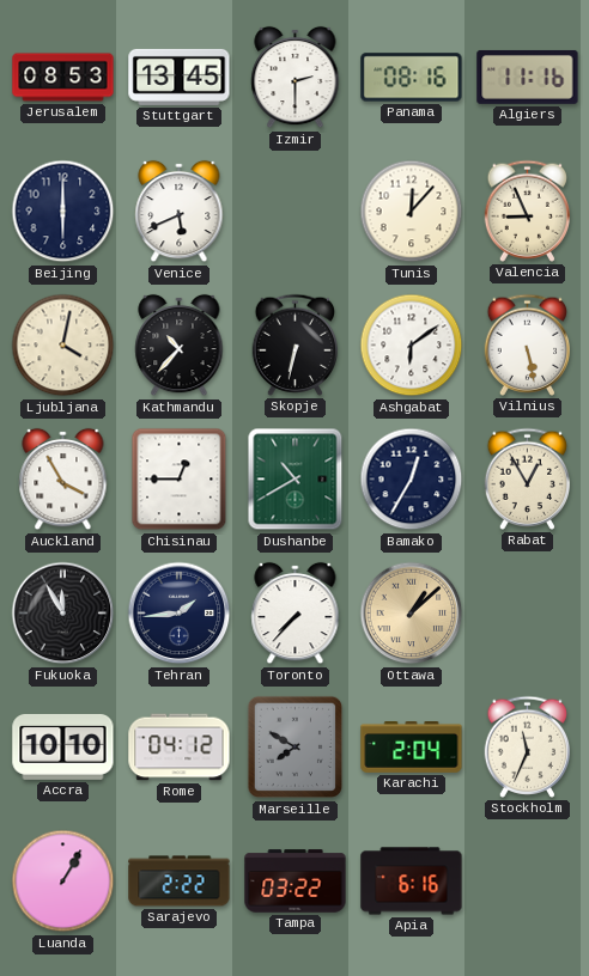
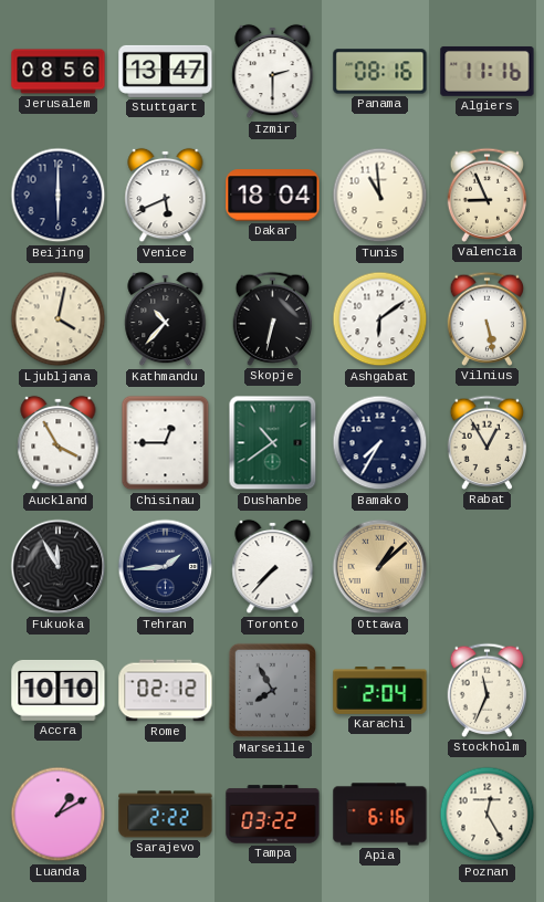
Jerusalem: 08:53 -> 08:56 (59, 72)
Stuttgart: 13:45 -> 13:47 (166, 71)
Dakar: none -> 18:04 (273, 196)
Tunis: 12:07 -> 10:59 (380, 196)
Dushanbe: 10:40 -> 10:39 (273, 443)
Bamako: 12:35 -> 7:35 (380, 443)
Rome: 04:12 -> 02:12 (166, 691)
Marseille: 7:50 -> 7:55 (272, 691)
Luanda: 1:05 -> 1:10 (59, 815)
Poznan: none -> 12:25 (488, 815)
